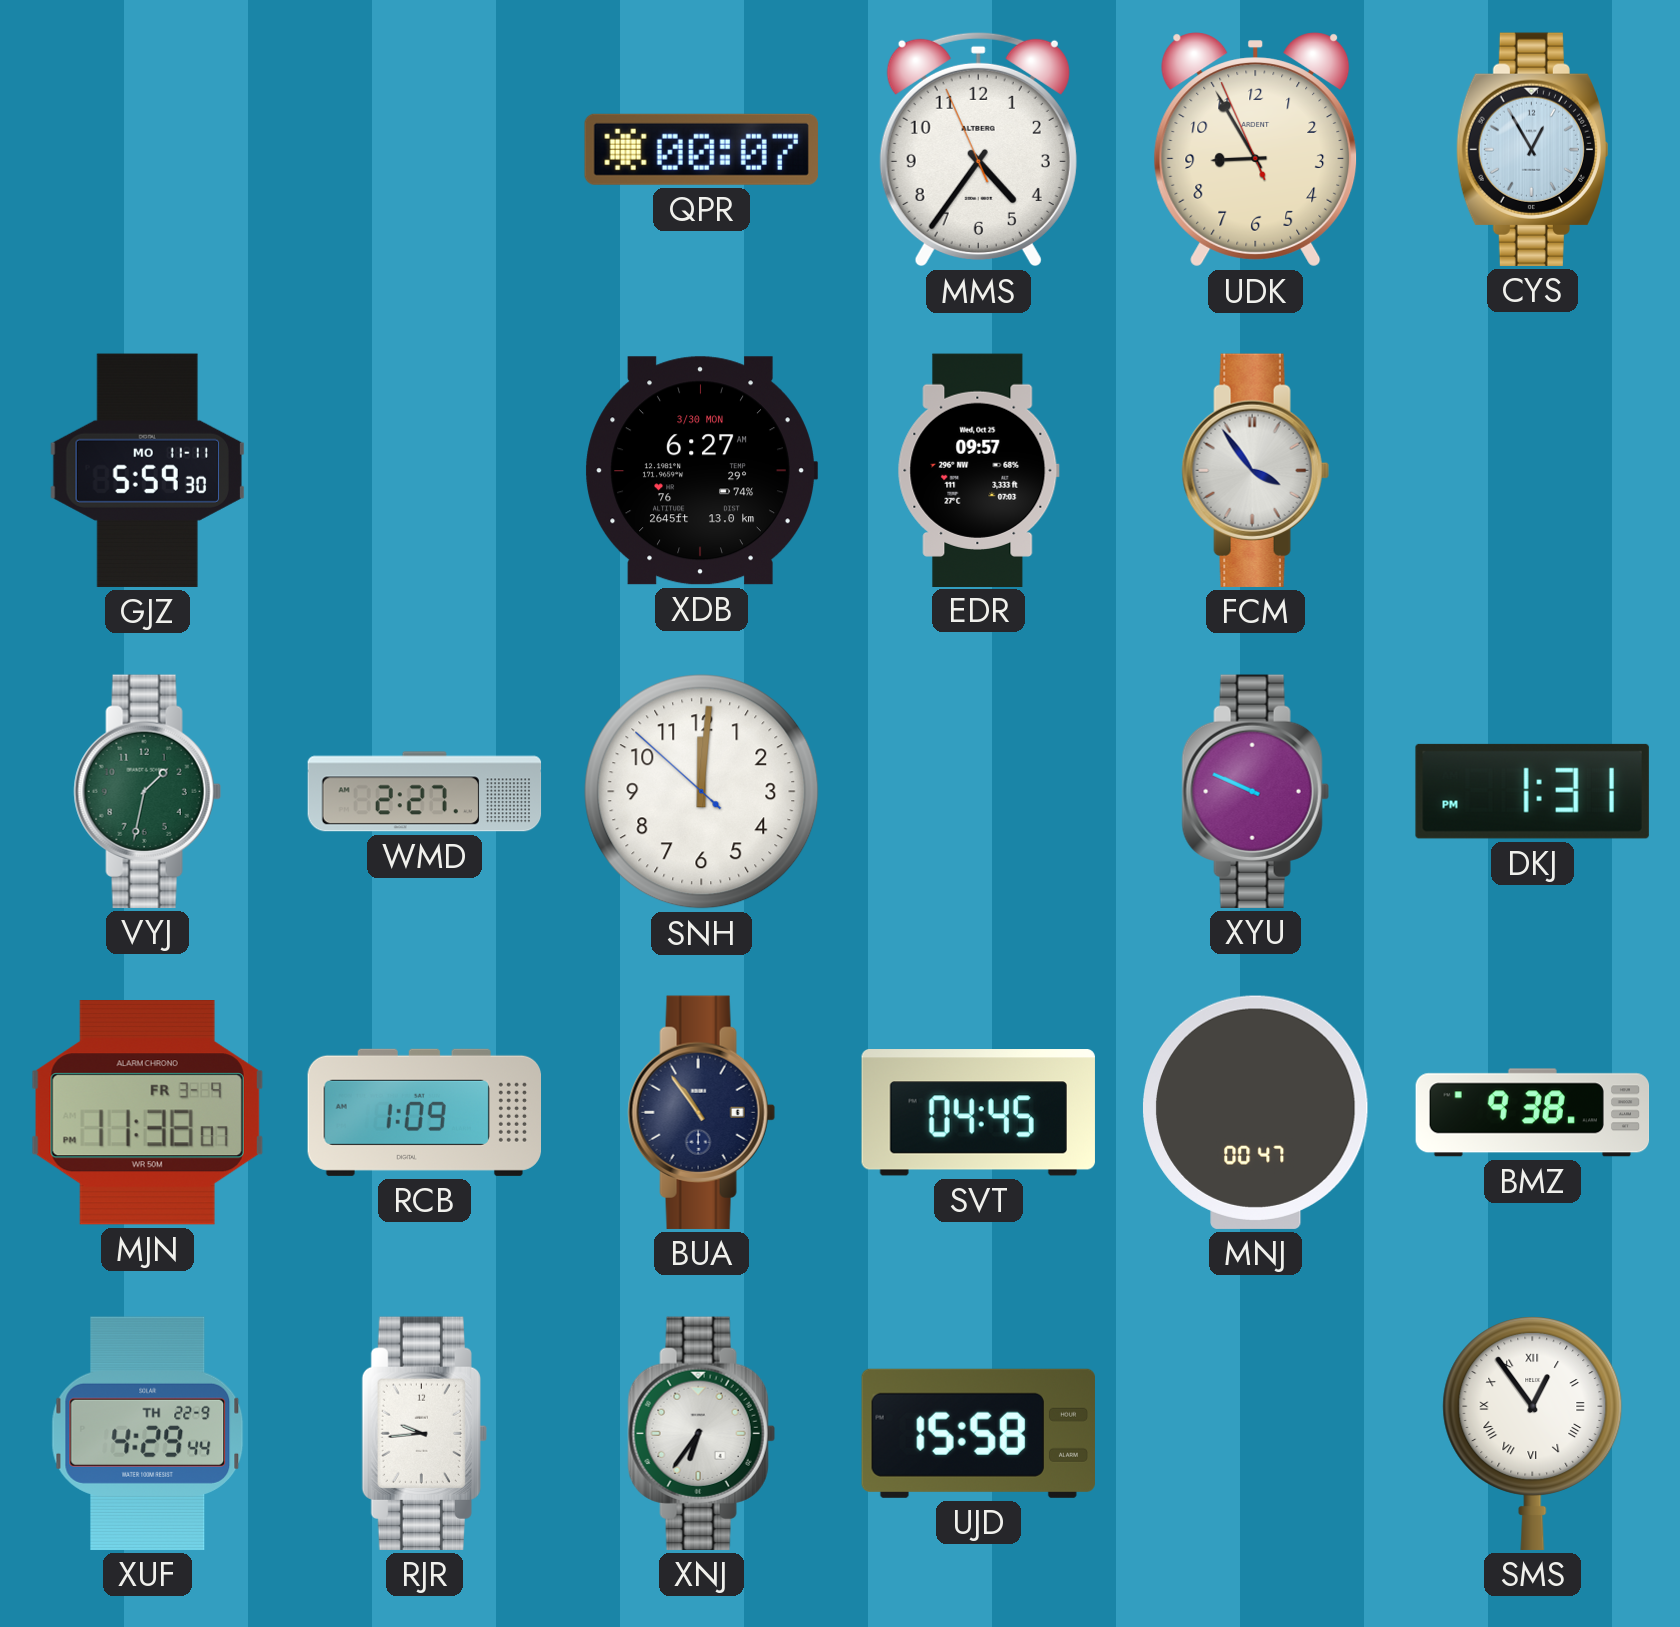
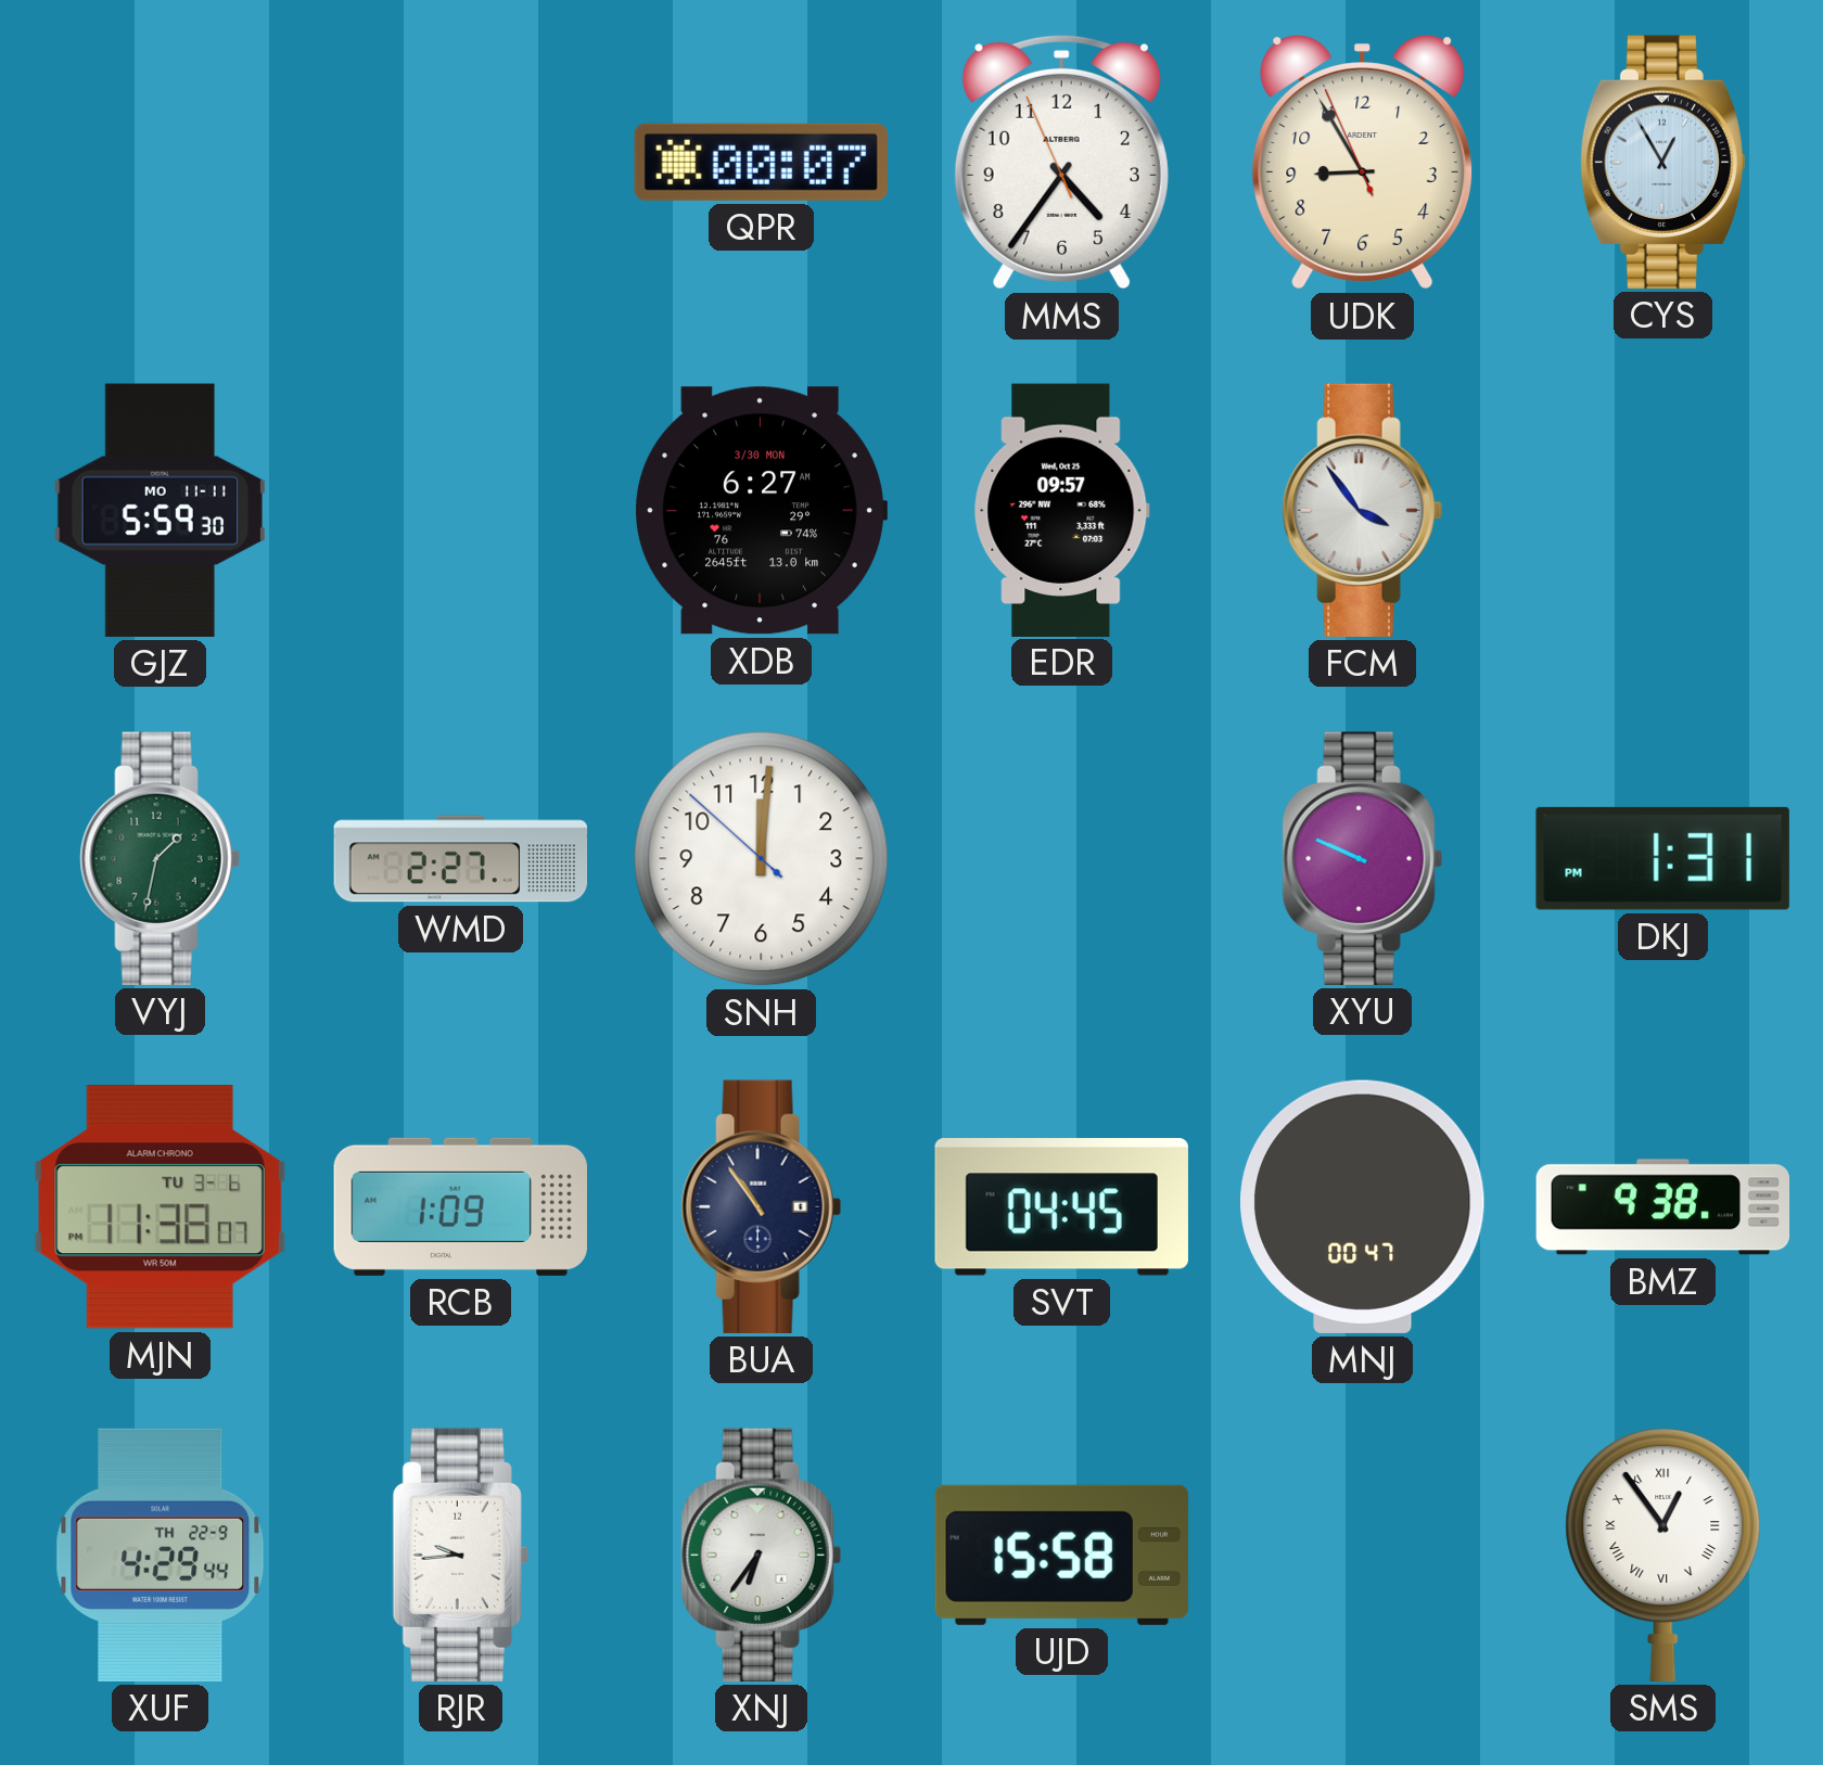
MJN date: FR 3-9 -> TU 3-6 (160, 1207)
